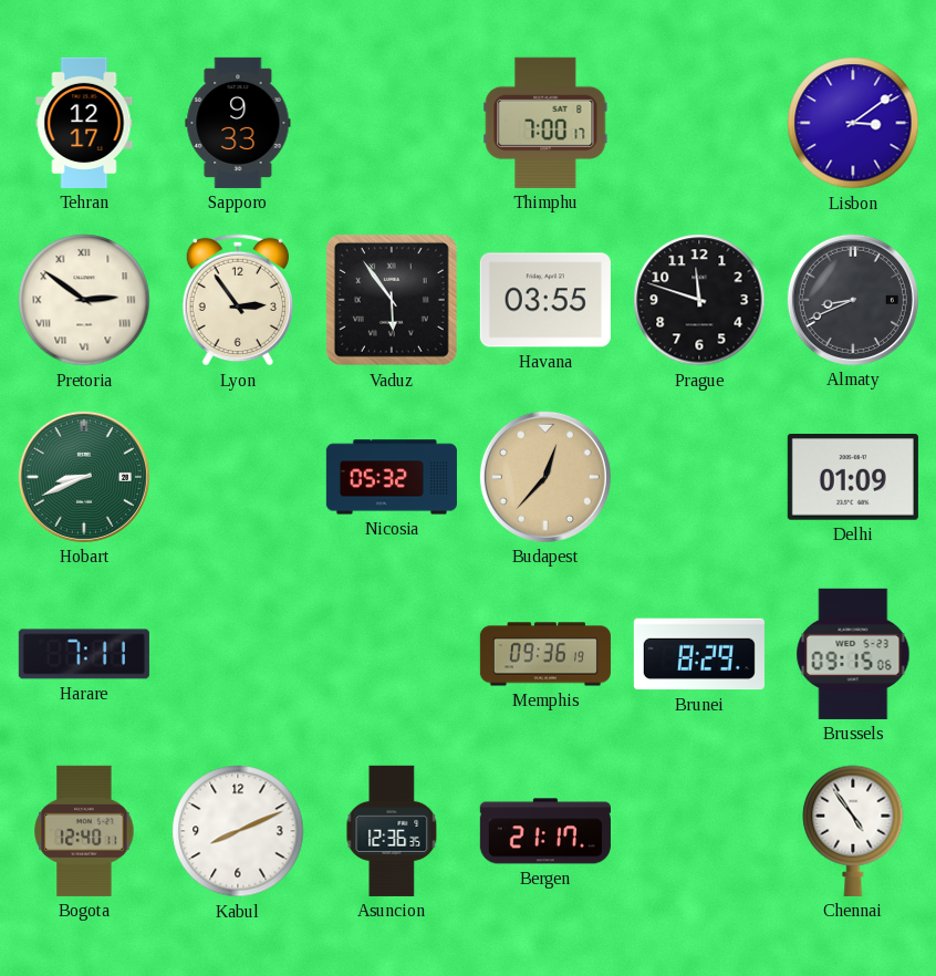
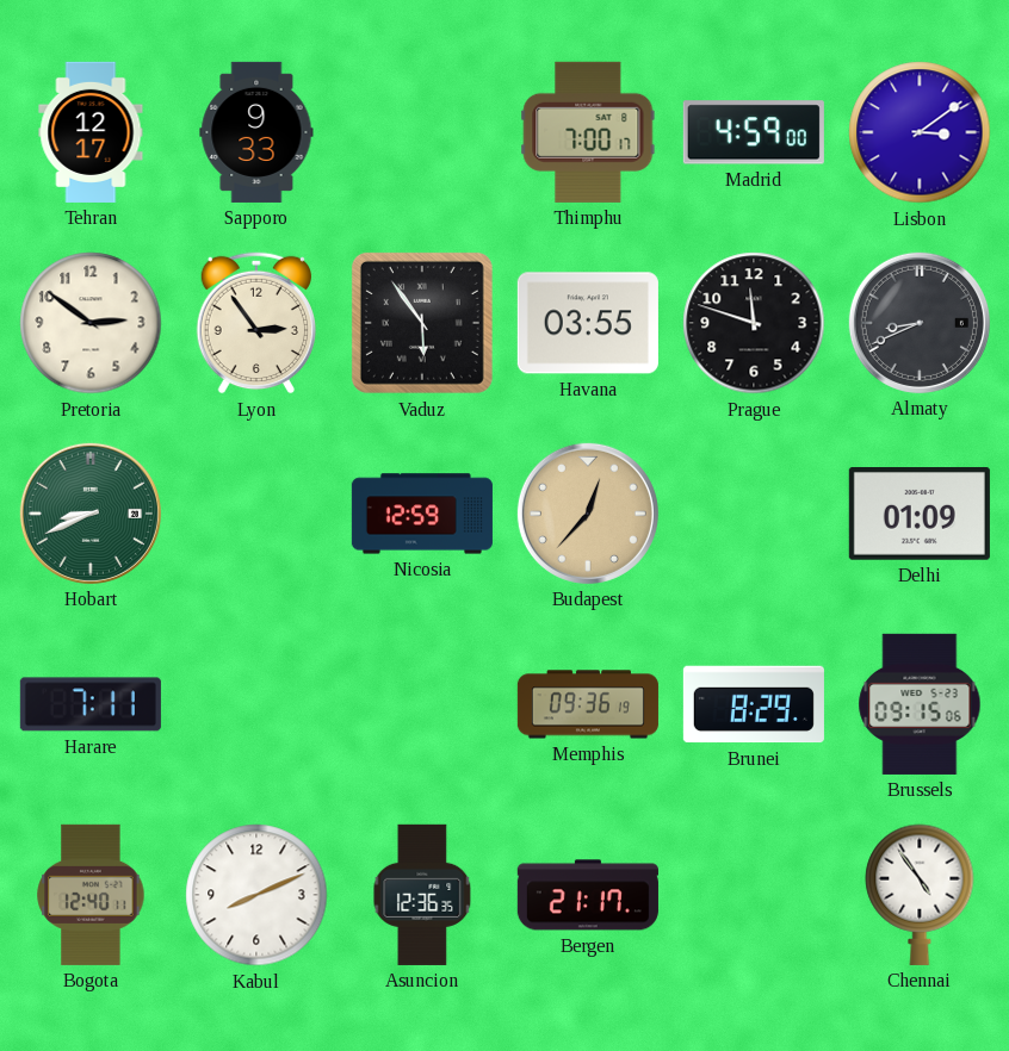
Madrid: none -> 4:59 (754, 132)
Pretoria numerals: Roman -> Arabic (91, 323)
Nicosia: 05:32 -> 12:59 (422, 514)
